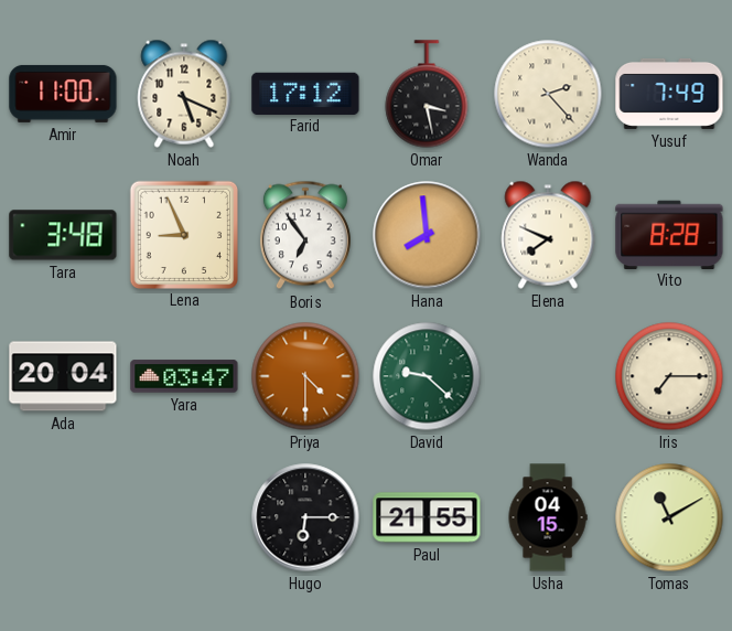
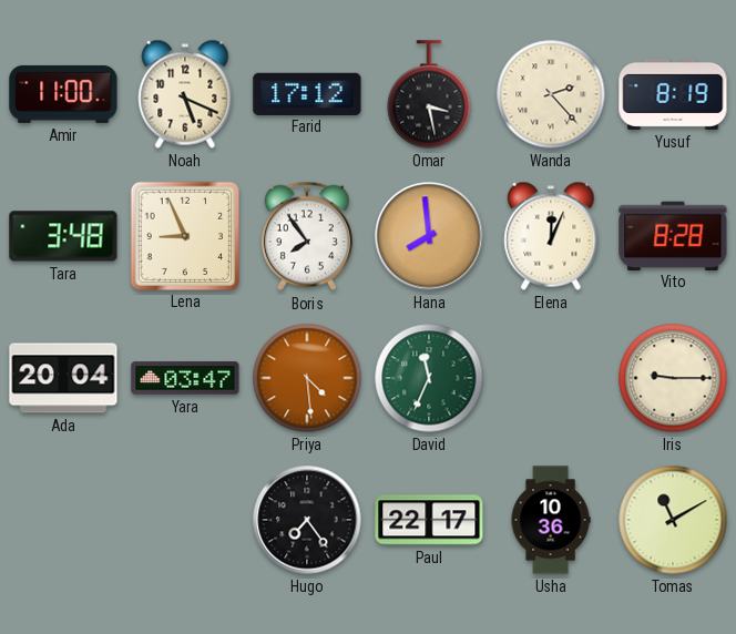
Yusuf: 7:49 -> 8:19 (673, 94)
Boris: 6:54 -> 7:54 (307, 236)
Elena: 7:49 -> 12:04 (551, 236)
Priya: 4:30 -> 4:29 (307, 378)
David: 9:22 -> 11:34 (429, 378)
Iris: 7:15 -> 9:15 (673, 378)
Hugo: 6:15 -> 7:24 (307, 520)
Paul: 21:55 -> 22:17 (429, 520)
Usha: 04:15 -> 10:36 (551, 520)
